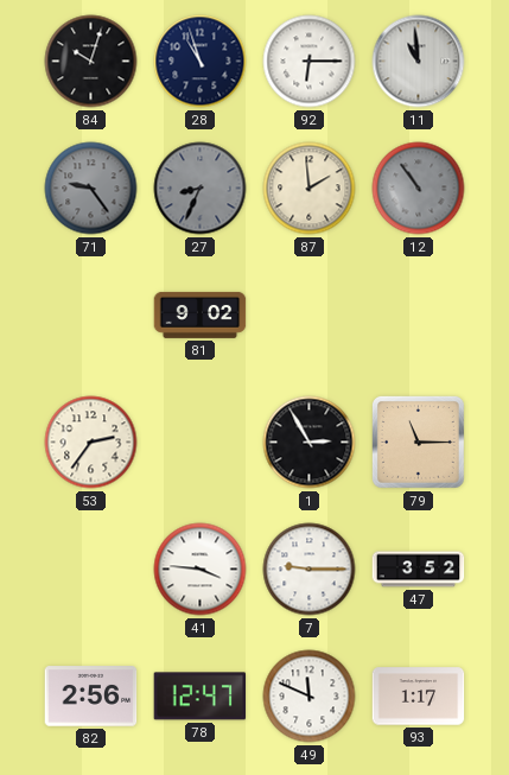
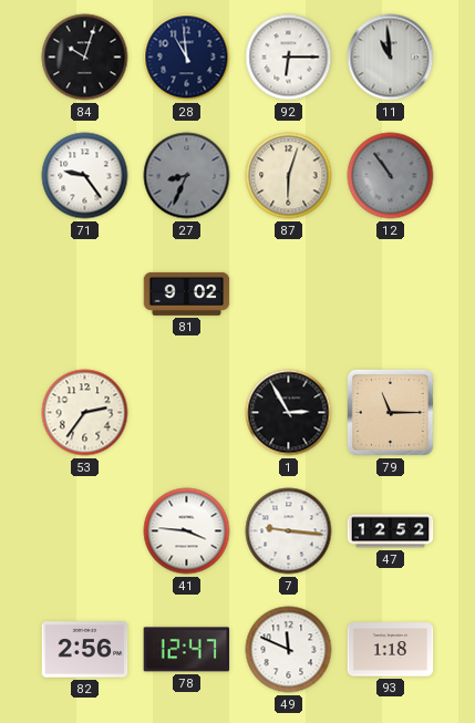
28: 10:57 -> 10:59 (187, 58)
71 dial: grey -> white (85, 176)
87: 1:59 -> 6:03 (289, 176)
7: 9:15 -> 9:16 (289, 531)
47: 3:52 -> 12:52 (391, 531)
93: 1:17 -> 1:18 (391, 650)
